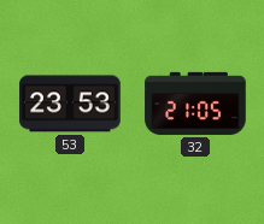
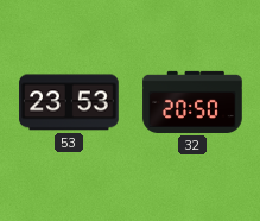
32: 21:05 -> 20:50 (192, 102)
